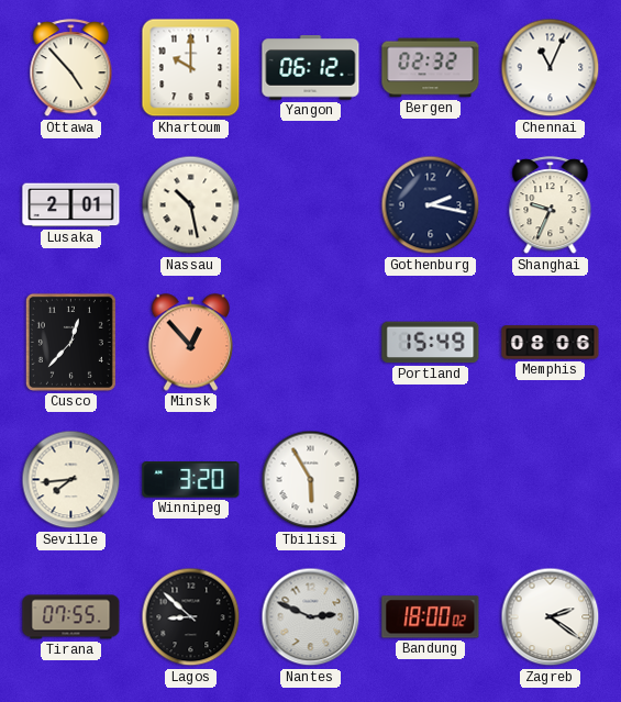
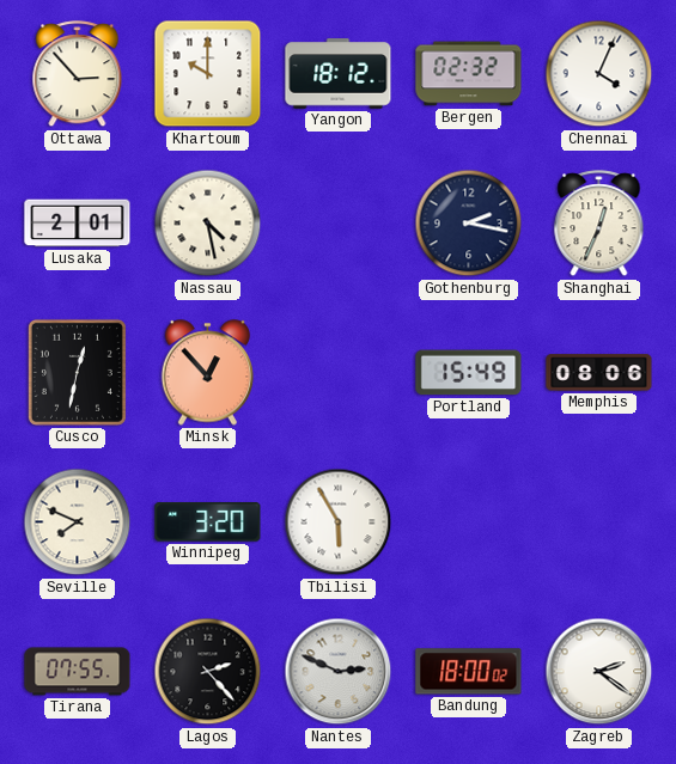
Ottawa: 4:53 -> 2:53 (78, 74)
Yangon: 06:12 -> 18:12 (339, 74)
Chennai: 11:04 -> 4:04 (599, 74)
Nassau: 10:28 -> 4:28 (208, 224)
Shanghai: 9:34 -> 12:34 (599, 224)
Cusco: 12:37 -> 12:32 (77, 372)
Seville: 7:44 -> 7:49 (78, 522)
Lagos: 8:52 -> 2:23 (208, 672)
